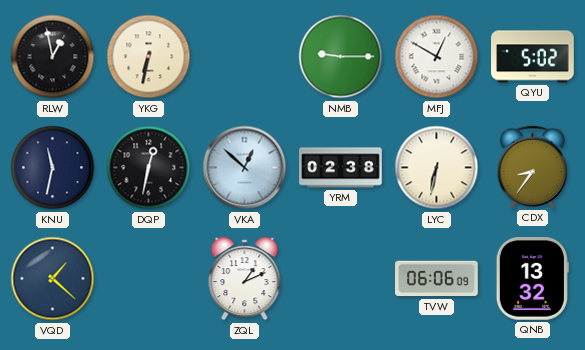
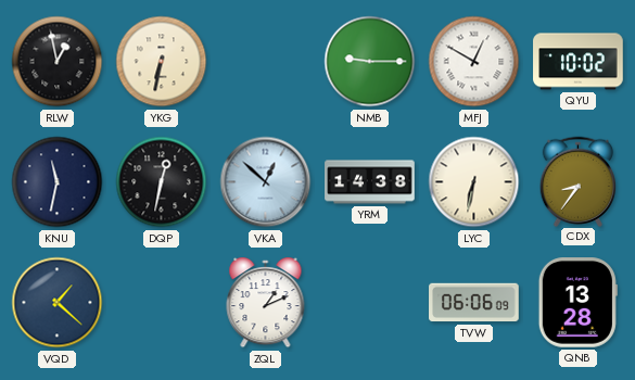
QYU: 5:02 -> 10:02 (579, 62)
YRM: 02:38 -> 14:38 (370, 182)
QNB: 13:32 -> 13:28 (577, 303)
